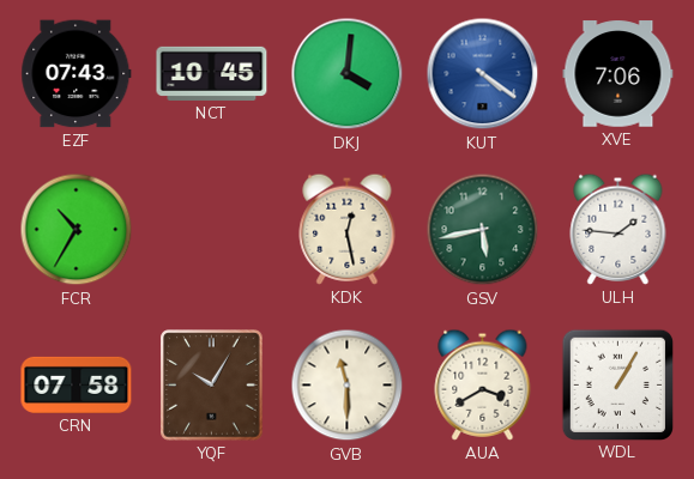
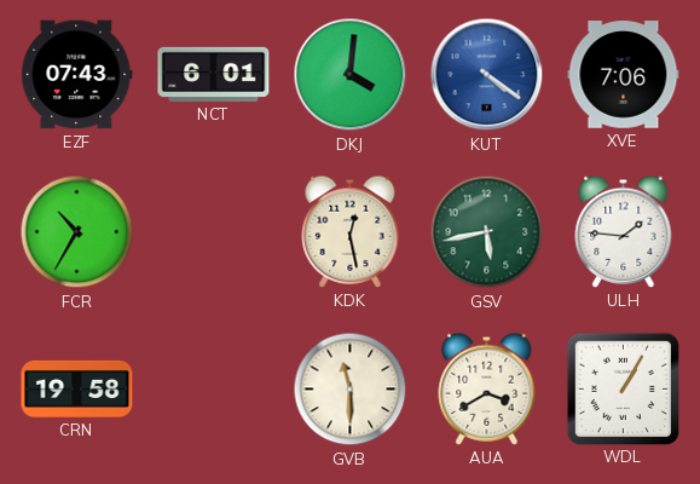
NCT: 10:45 -> 6:01 (214, 74)
CRN: 07:58 -> 19:58 (77, 388)
YQF: 10:05 -> none (212, 386)
